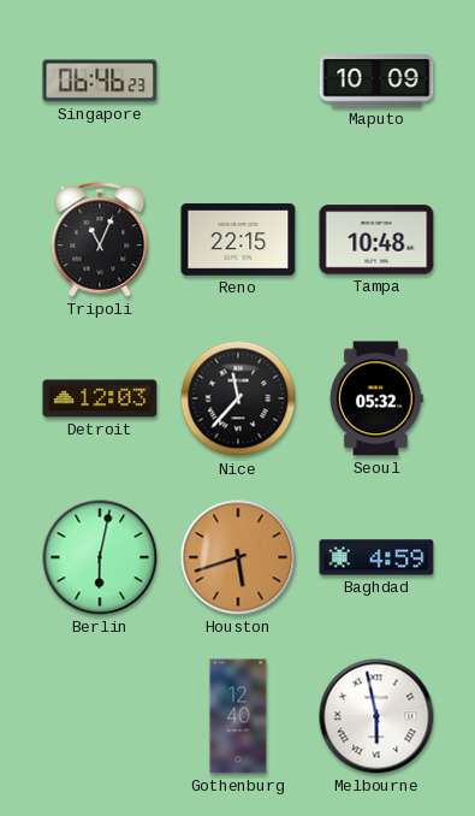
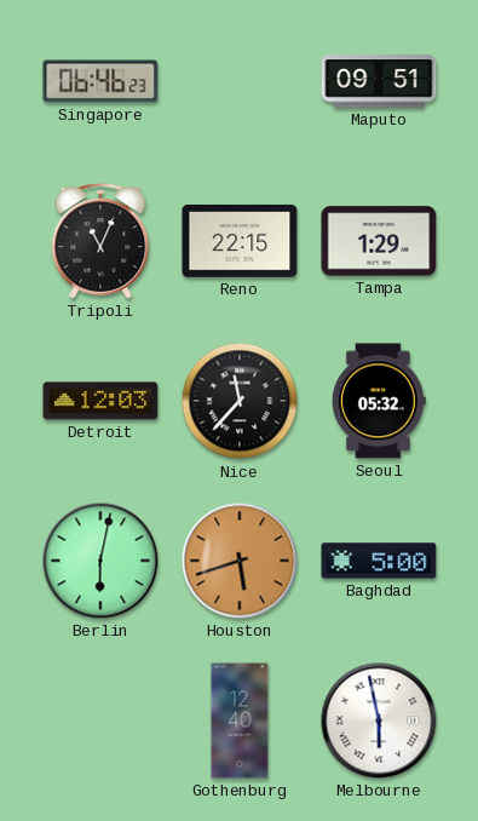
Maputo: 10:09 -> 09:51 (379, 81)
Tampa: 10:48 -> 1:29 (379, 241)
Baghdad: 4:59 -> 5:00 (379, 561)
